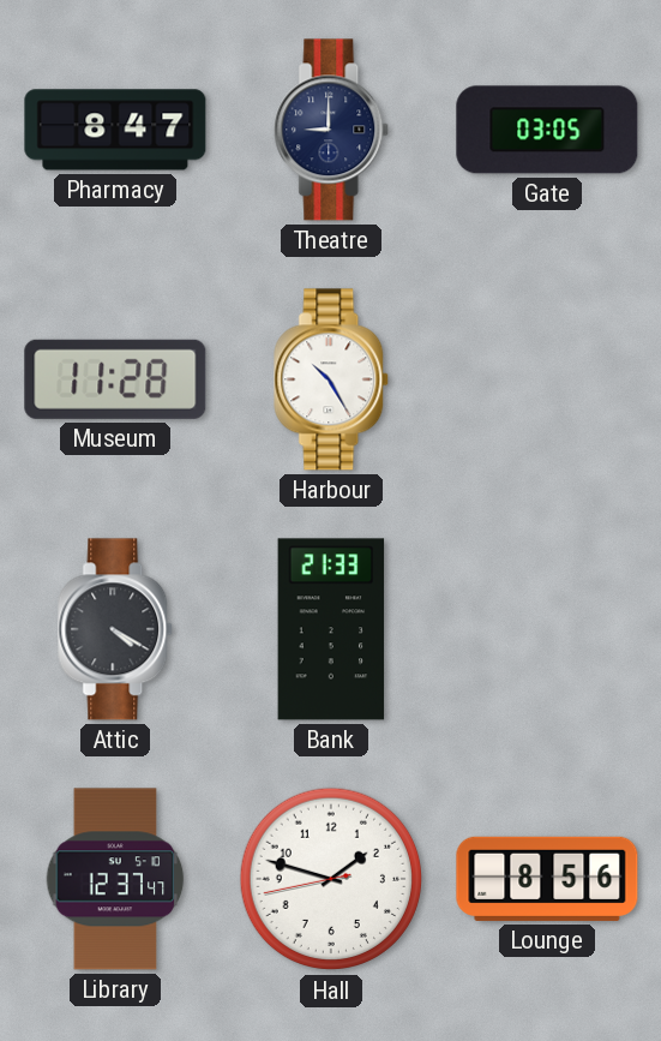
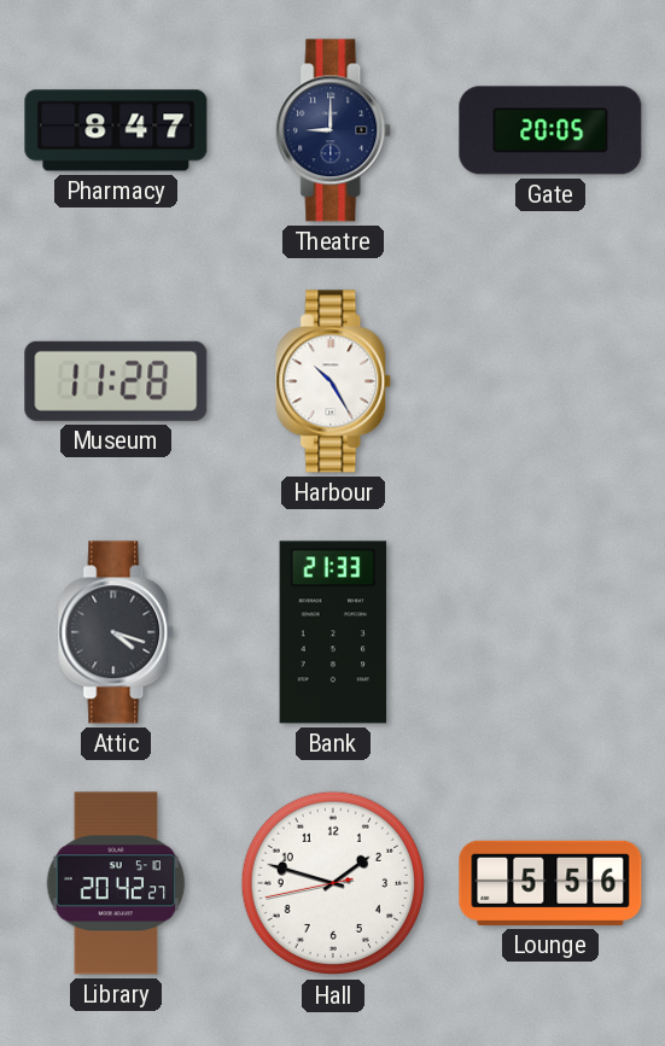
Gate: 03:05 -> 20:05 (550, 130)
Attic: 4:20 -> 4:18 (117, 632)
Library: 12:37 -> 20:42 (116, 883)
Lounge: 8:56 -> 5:56 (550, 883)
